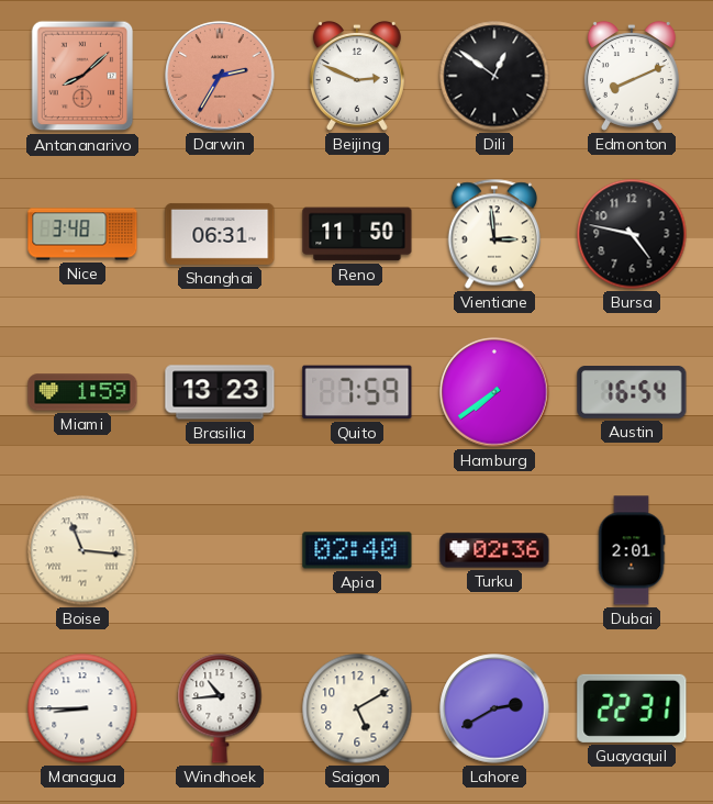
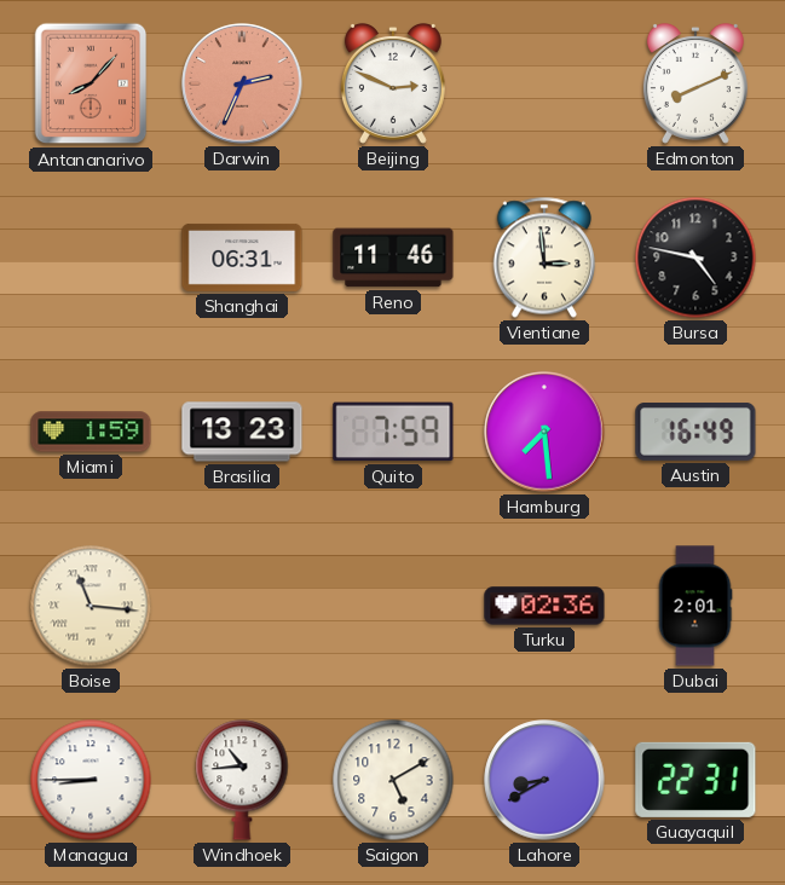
Antananarivo: 8:08 -> 8:07 (91, 83)
Darwin: 2:35 -> 2:34 (242, 83)
Dili: 12:51 -> none (494, 76)
Nice: 3:48 -> none (82, 234)
Reno: 11:50 -> 11:46 (393, 258)
Hamburg: 7:39 -> 7:29 (544, 432)
Austin: 16:54 -> 16:49 (695, 433)
Apia: 02:40 -> none (357, 550)
Lahore: 2:40 -> 8:40 (544, 780)
